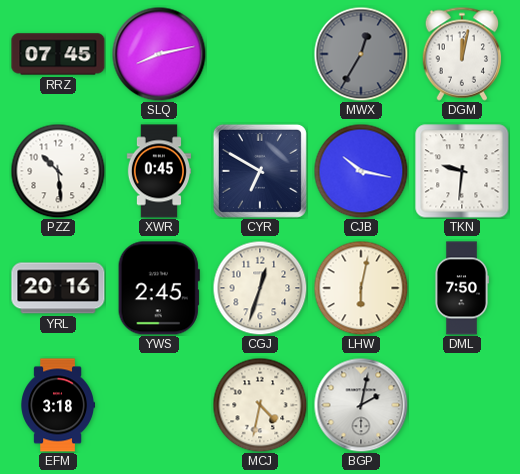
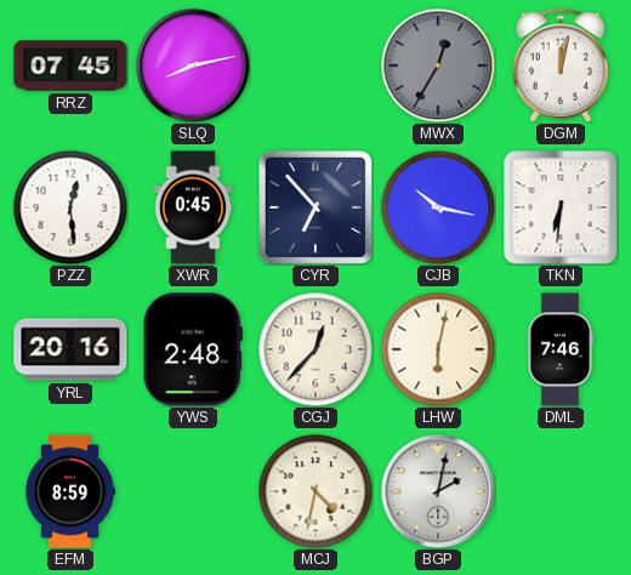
PZZ: 10:29 -> 12:29 (70, 207)
CYR: 6:50 -> 6:53 (315, 207)
TKN: 9:31 -> 6:31 (561, 207)
YWS: 2:45 -> 2:48 (193, 349)
CGJ: 12:33 -> 12:37 (315, 349)
DML: 7:50 -> 7:46 (559, 349)
EFM: 3:18 -> 8:59 (69, 491)
